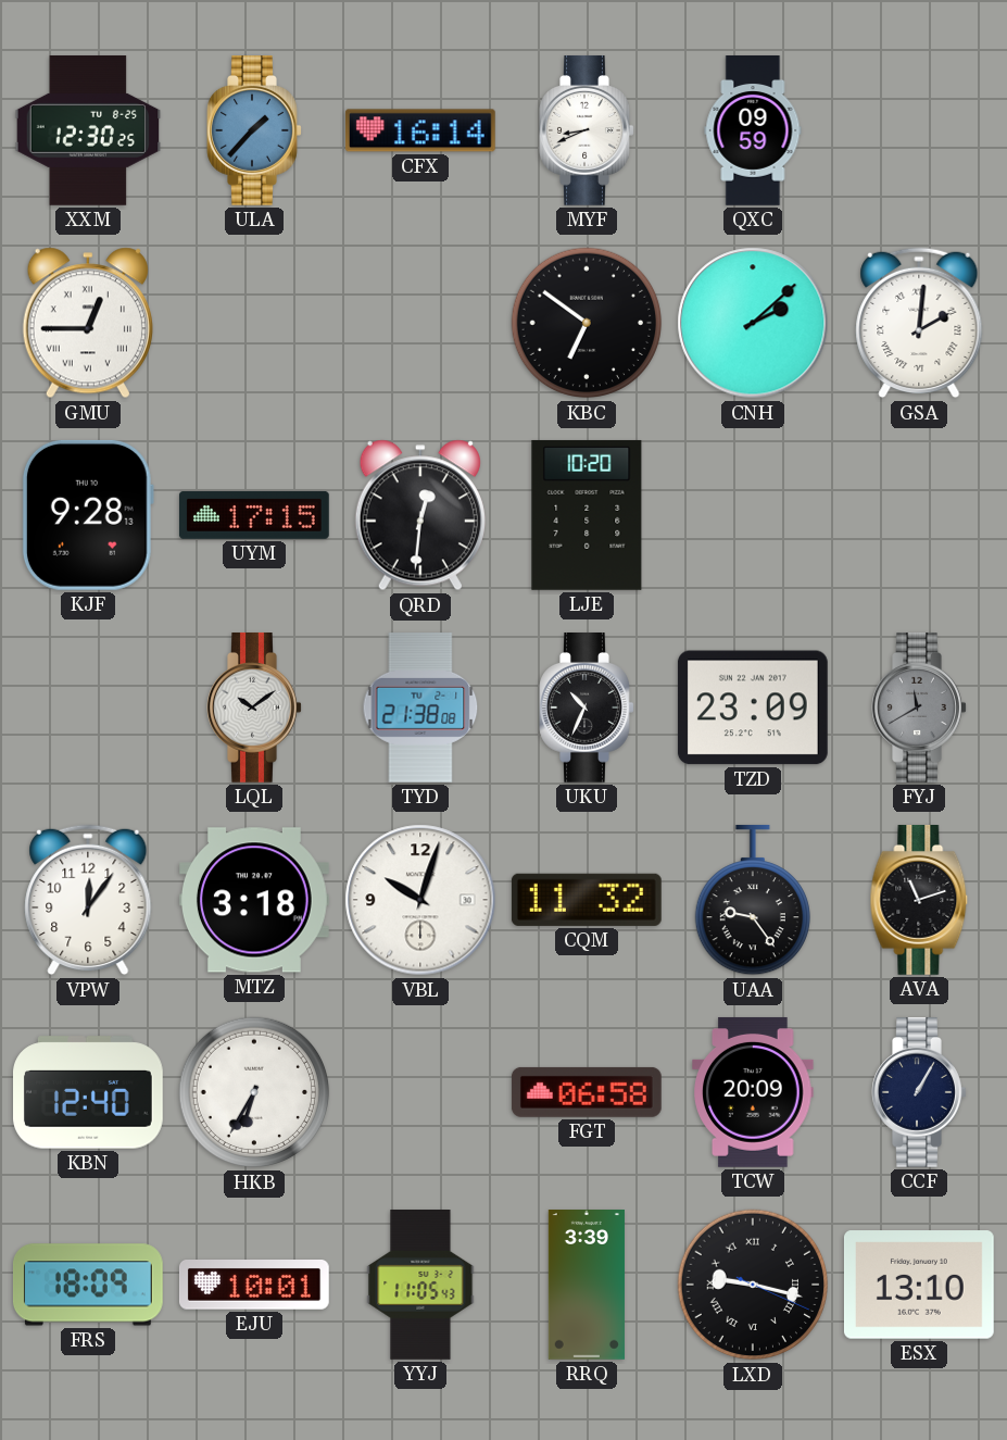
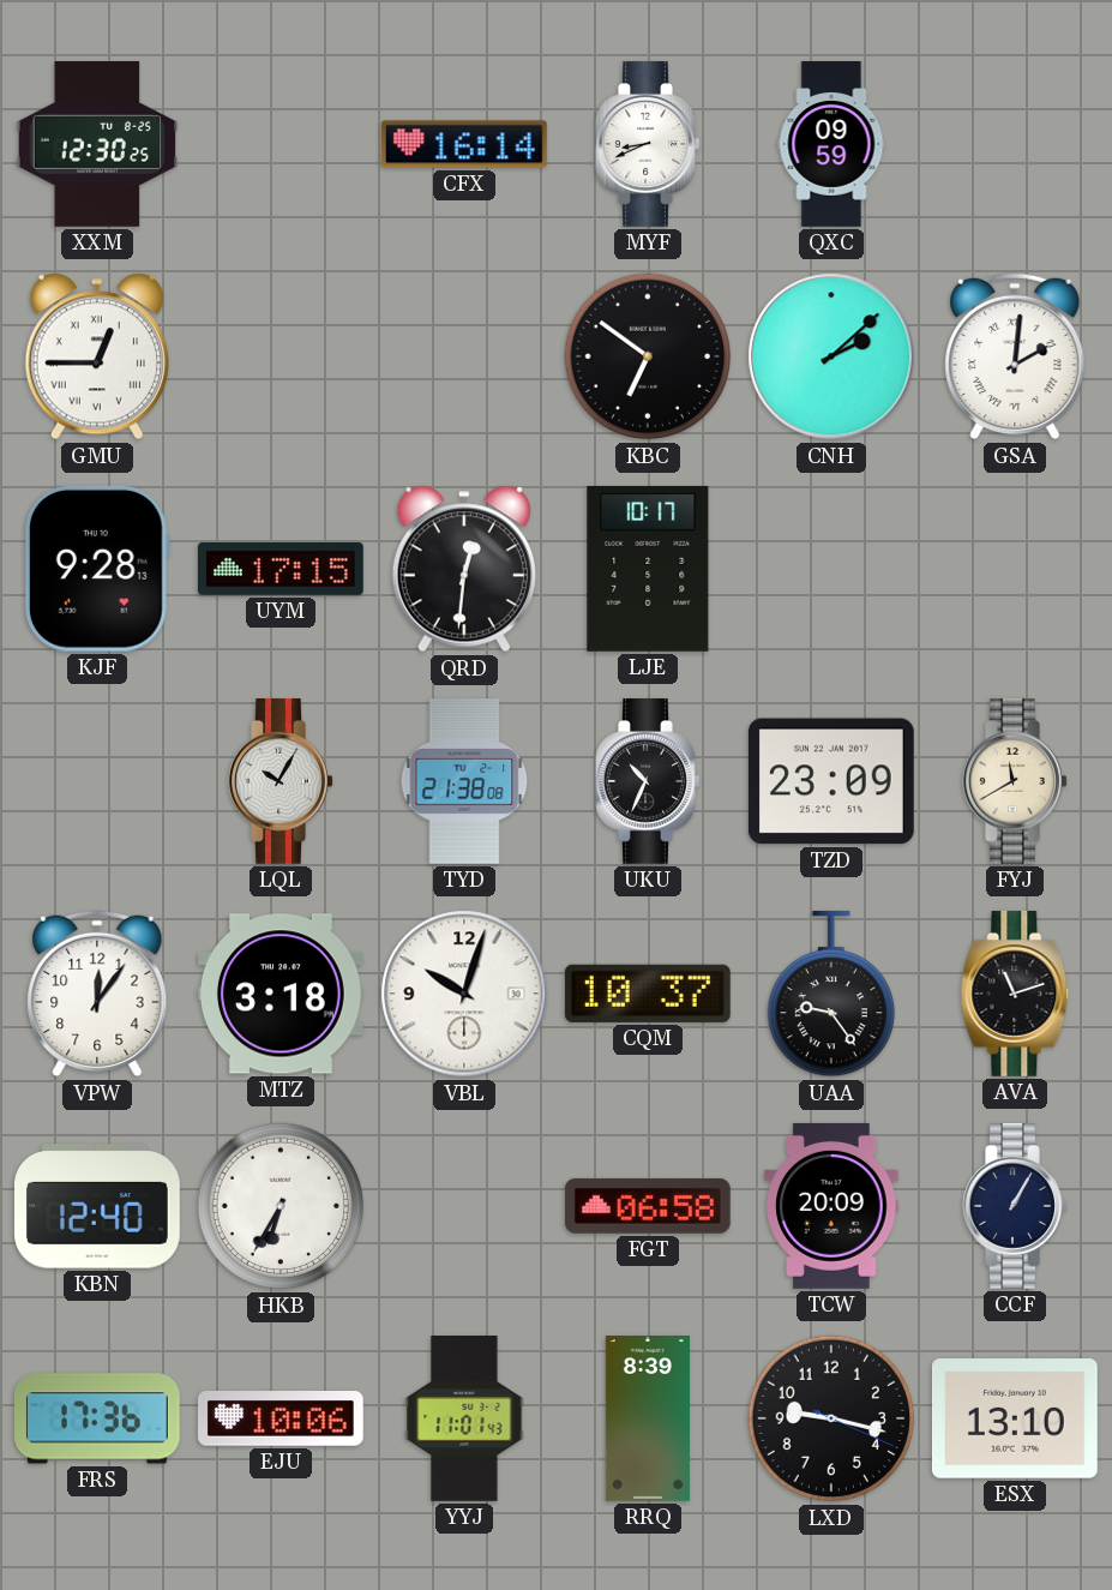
ULA: 1:37 -> none (254, 132)
LJE: 10:20 -> 10:17 (648, 569)
LQL: 10:09 -> 10:05 (281, 782)
FYJ dial: grey -> cream (1015, 782)
CQM: 11:32 -> 10:37 (648, 994)
FRS: 18:09 -> 17:36 (97, 1418)
EJU: 10:01 -> 10:06 (281, 1420)
YYJ: 11:05 -> 11:01 (464, 1420)
RRQ: 3:39 -> 8:39 (648, 1420)
LXD numerals: Roman -> Arabic (831, 1418)
